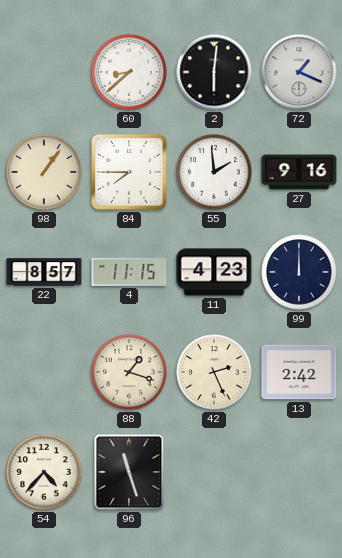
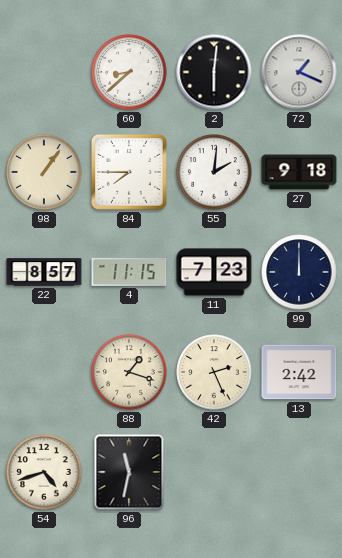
55: 1:59 -> 2:01 (214, 172)
27: 9:16 -> 9:18 (299, 172)
11: 4:23 -> 7:23 (214, 272)
54: 4:37 -> 4:42 (44, 472)
96: 11:27 -> 11:32 (129, 472)
